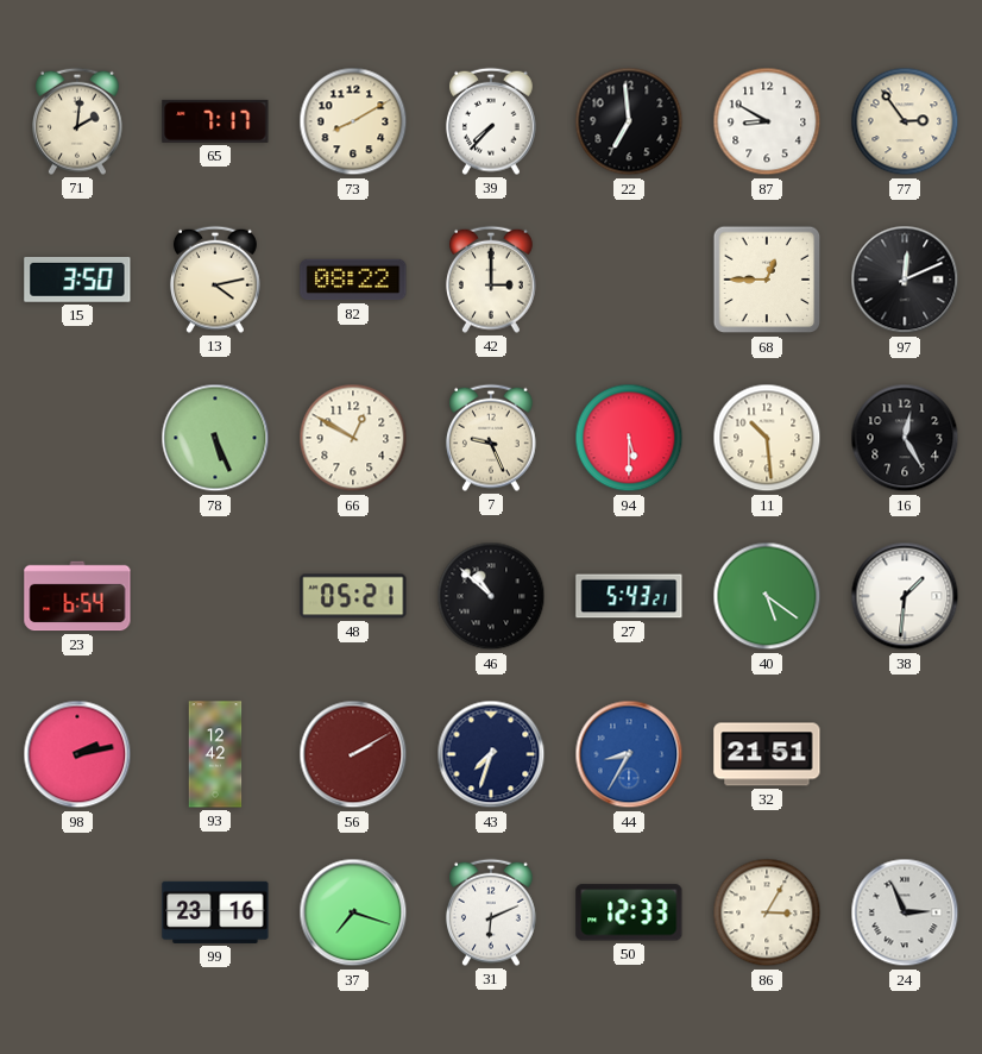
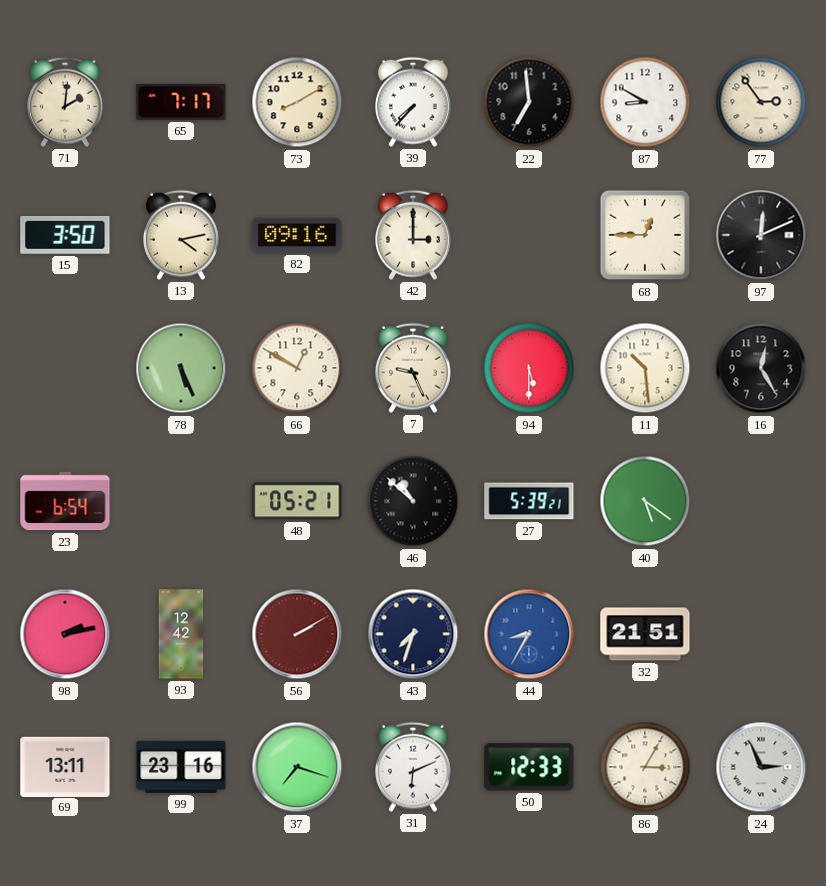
82: 08:22 -> 09:16 (297, 235)
27: 5:43 -> 5:39 (529, 501)
38: 1:31 -> none (905, 596)
69: none -> 13:11 (65, 766)
